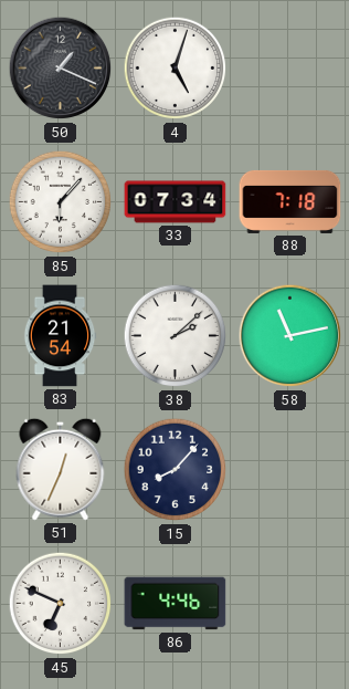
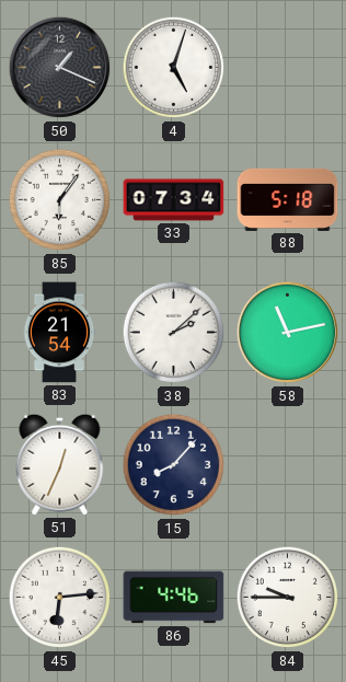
85: 6:07 -> 6:06 (60, 200)
88: 7:18 -> 5:18 (288, 199)
45: 6:49 -> 6:14 (60, 598)
84: none -> 9:45 (288, 598)
